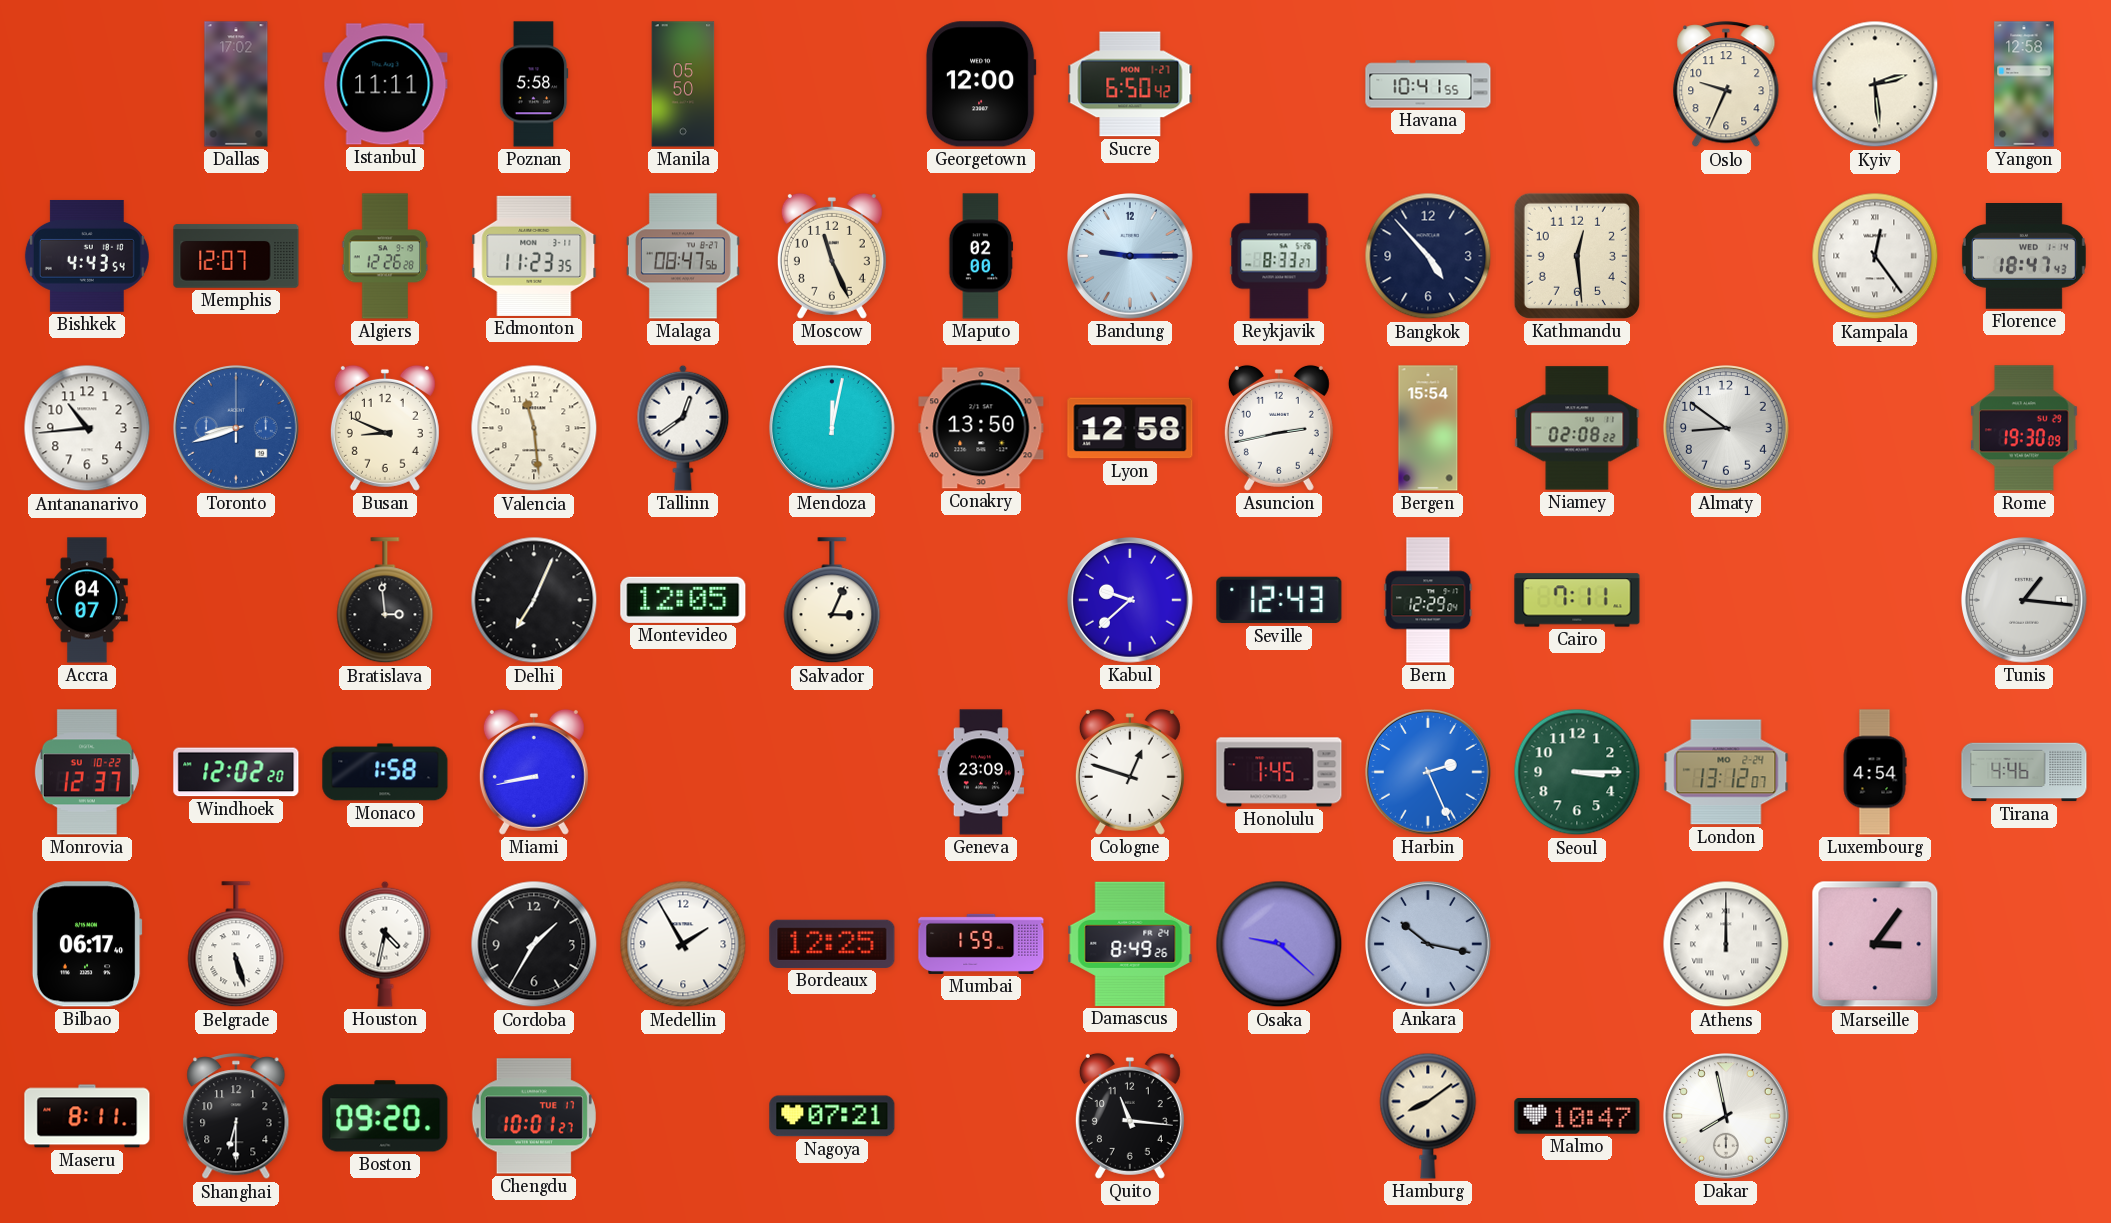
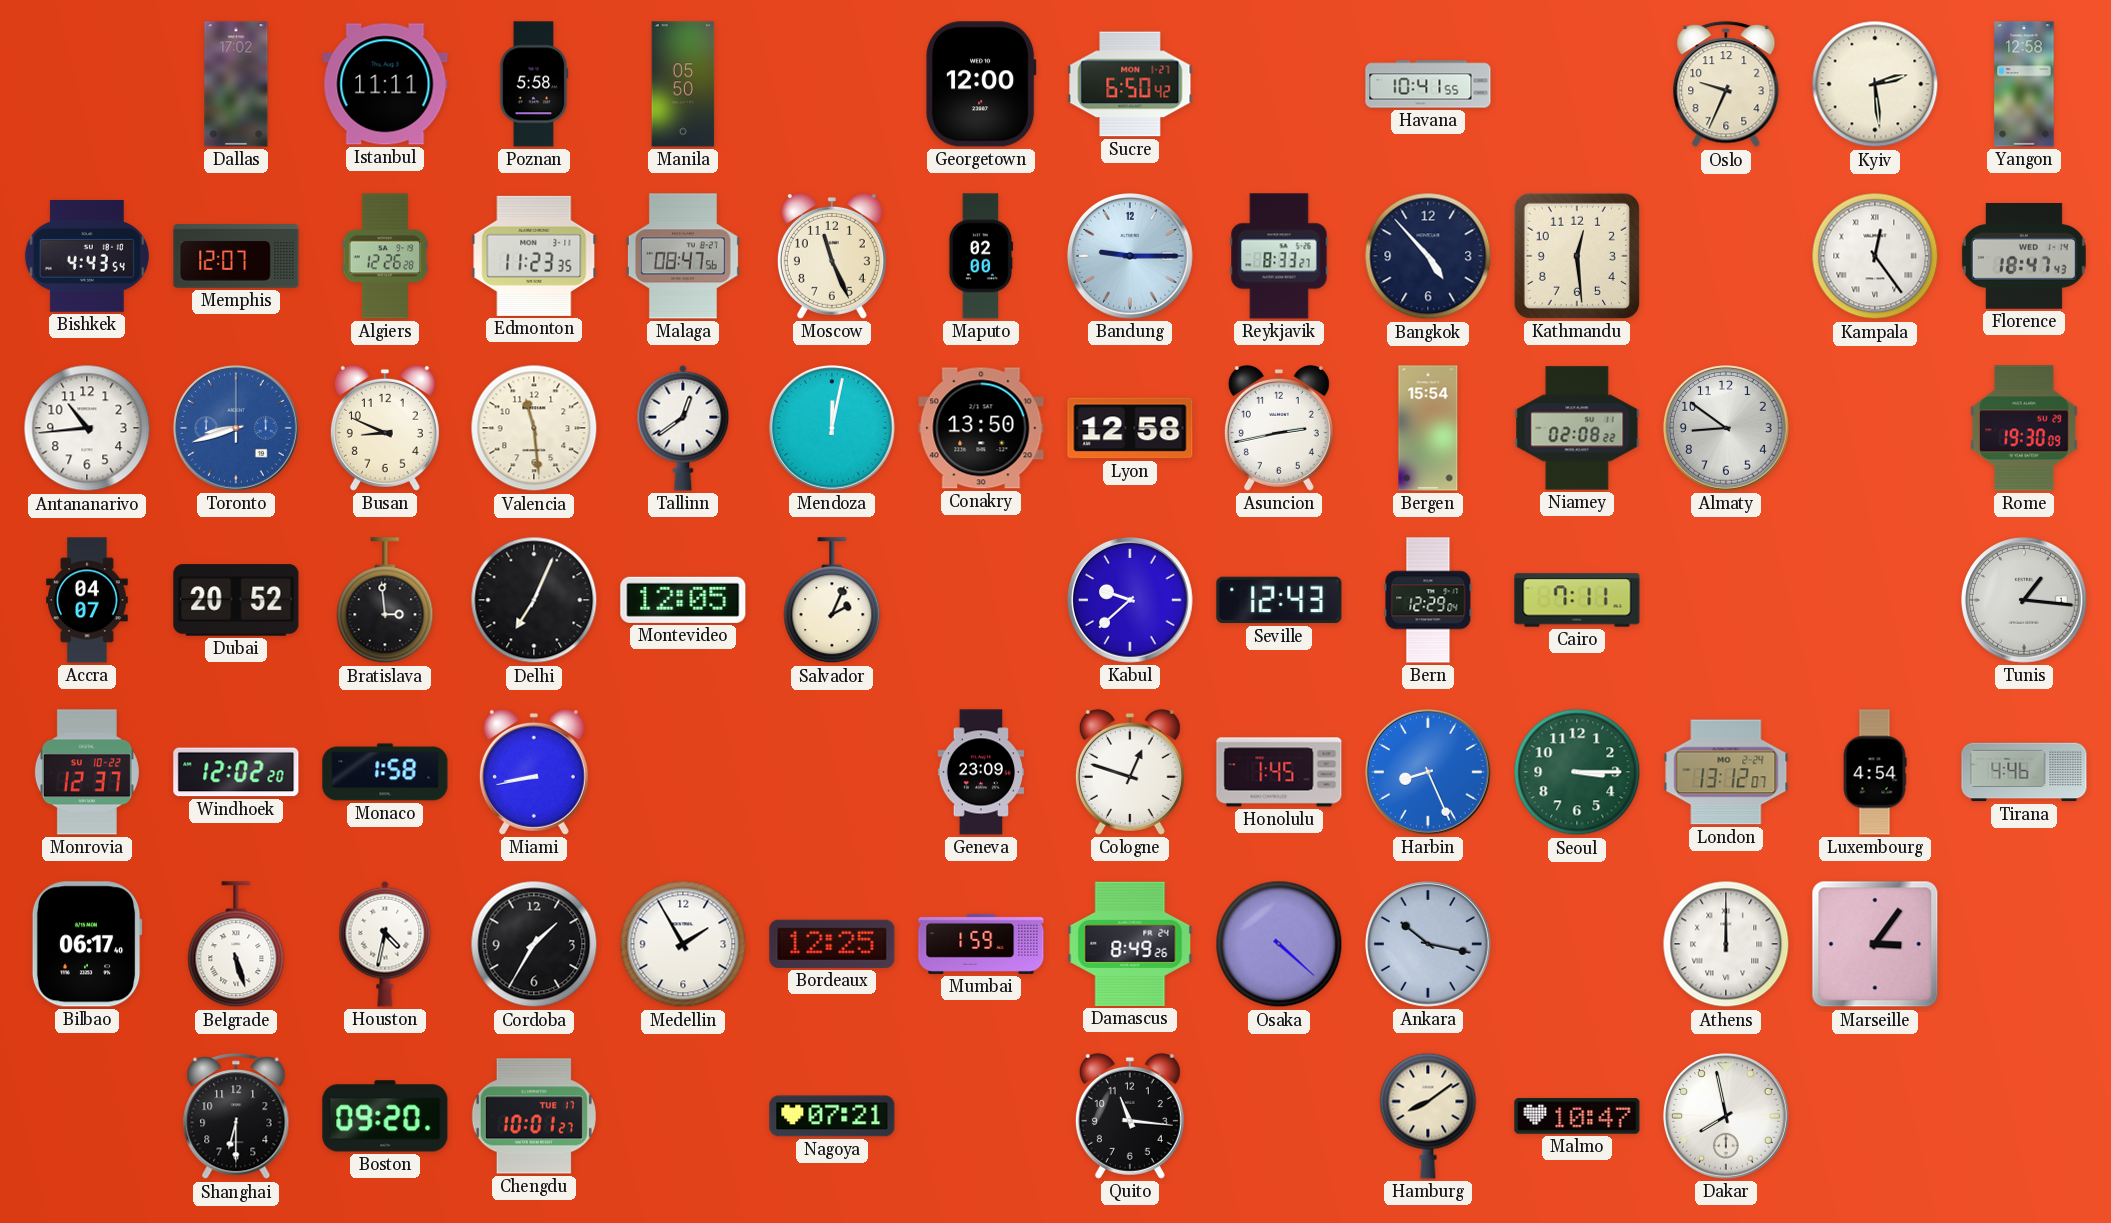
Dubai: none -> 20:52 (236, 600)
Salvador: 3:04 -> 2:04 (832, 601)
Harbin: 2:26 -> 8:26 (1429, 773)
Osaka: 9:22 -> 4:22 (1279, 944)
Maseru: 8:11 -> none (87, 1116)
